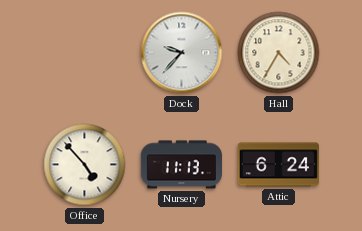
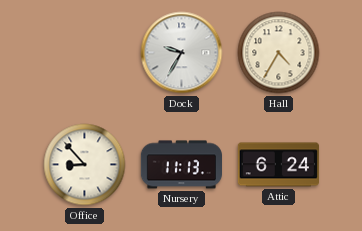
Dock: 9:37 -> 9:35 (182, 53)
Office: 4:53 -> 8:53 (85, 165)
